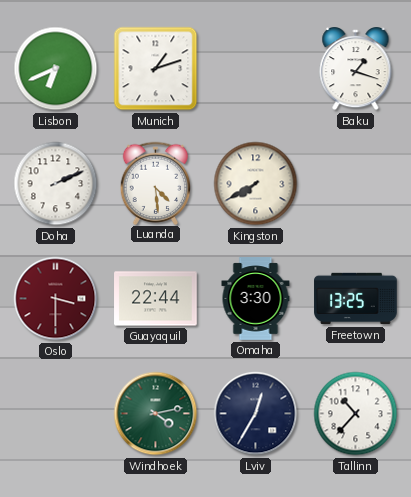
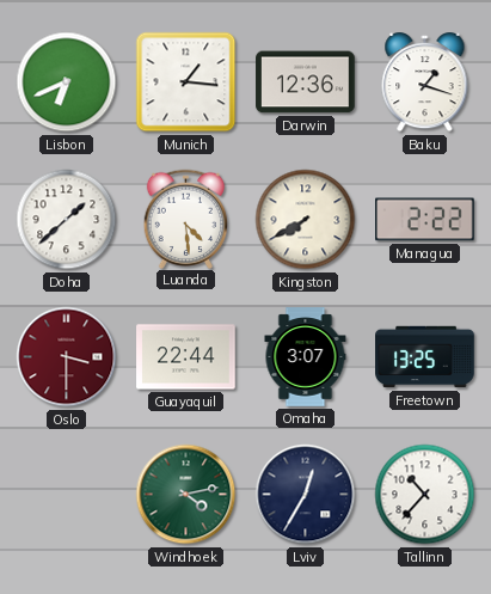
Munich: 1:12 -> 1:16 (186, 82)
Darwin: none -> 12:36 (306, 82)
Doha: 2:11 -> 1:38 (67, 220)
Managua: none -> 2:22 (425, 220)
Omaha: 3:30 -> 3:07 (306, 357)
